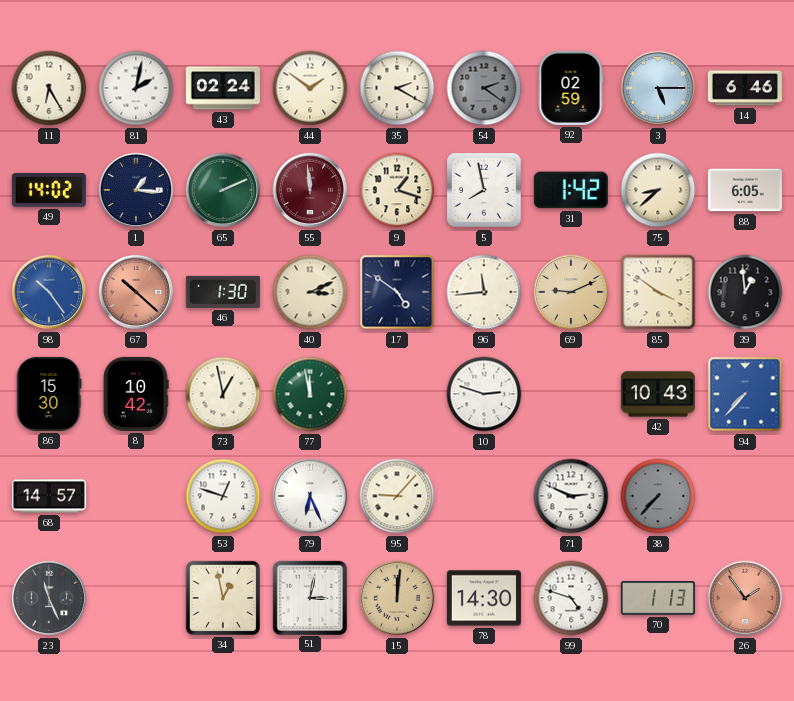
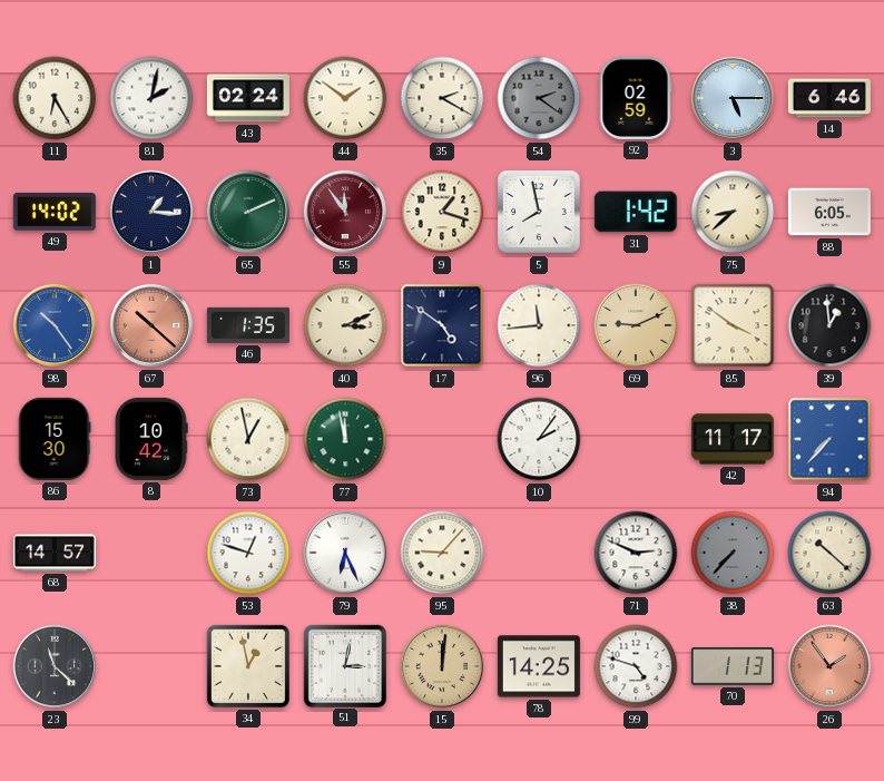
55: 11:59 -> 11:54 (345, 212)
46: 1:30 -> 1:35 (248, 325)
10: 2:48 -> 2:06 (539, 439)
42: 10:43 -> 11:17 (733, 439)
63: none -> 10:22 (829, 553)
23: 11:26 -> 11:22 (55, 666)
78: 14:30 -> 14:25 (539, 666)
